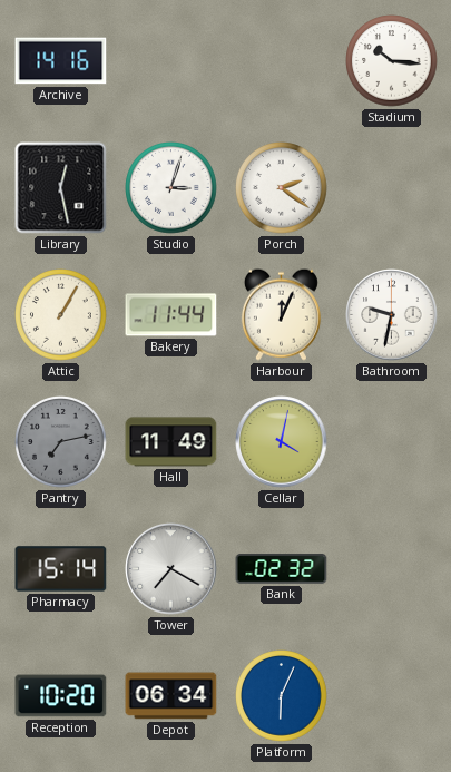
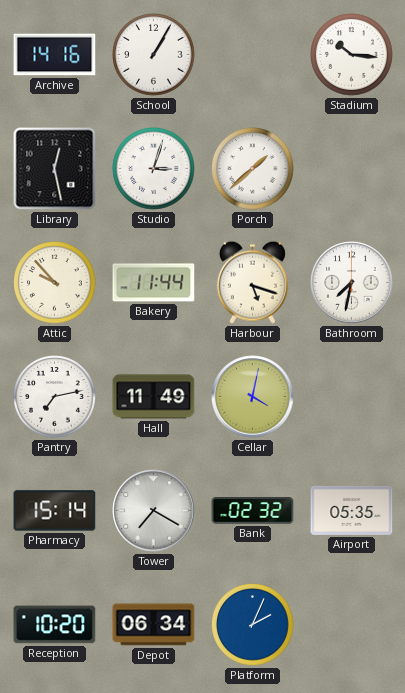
School: none -> 1:05 (154, 55)
Porch: 2:21 -> 1:38 (253, 169)
Attic: 1:05 -> 9:53 (55, 283)
Harbour: 12:04 -> 5:18 (252, 282)
Bathroom: 9:32 -> 7:32 (352, 283)
Pantry dial: grey -> white (55, 397)
Airport: none -> 05:35 (352, 510)
Platform: 6:04 -> 2:04 (253, 625)
